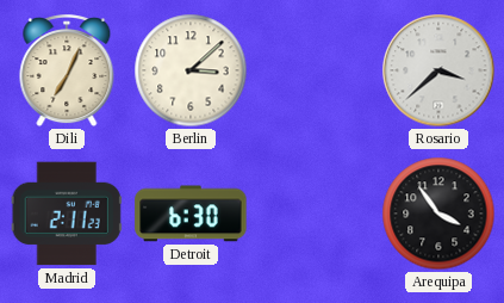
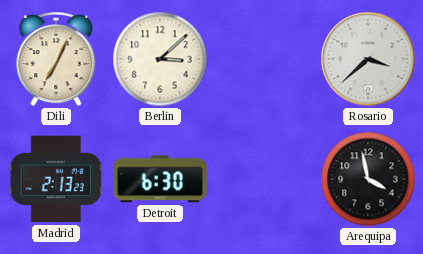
Madrid: 2:11 -> 2:13 (56, 179)
Arequipa: 3:54 -> 3:58 (368, 179)
